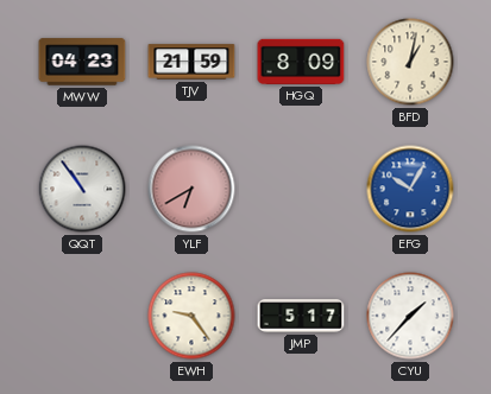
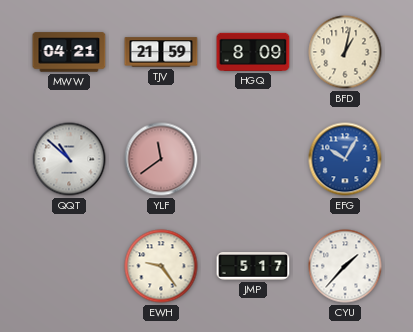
MWW: 04:23 -> 04:21 (69, 52)
QQT: 10:54 -> 10:52 (69, 159)
YLF: 6:40 -> 11:39 (161, 159)
